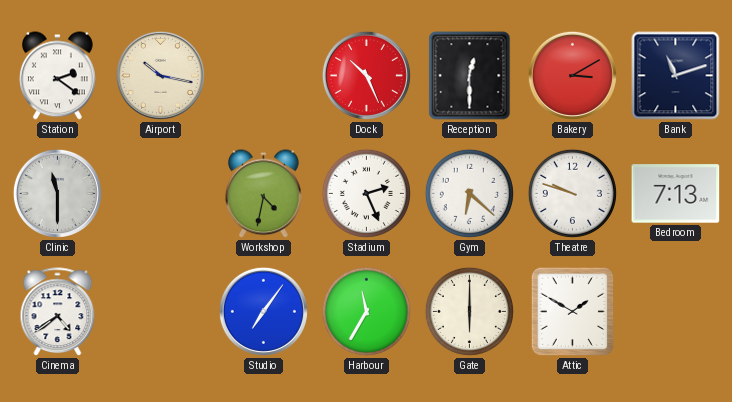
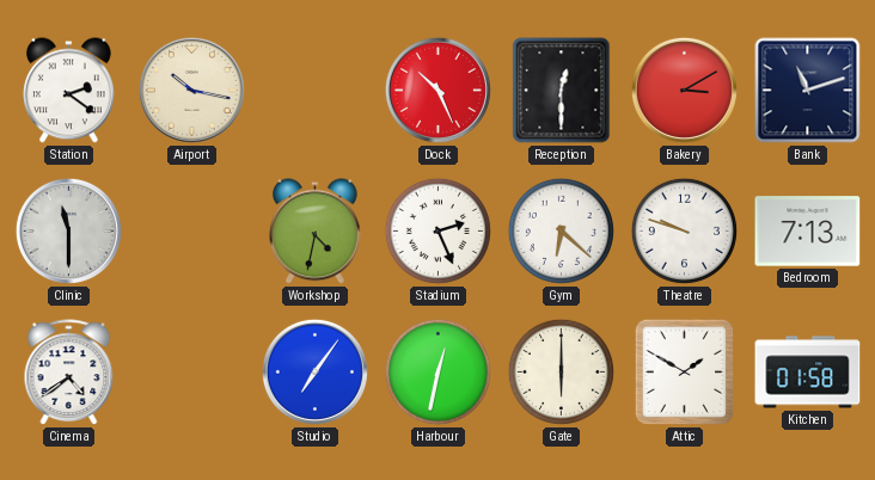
Harbour: 11:35 -> 12:32 (437, 371)
Kitchen: none -> 01:58 (808, 373)
